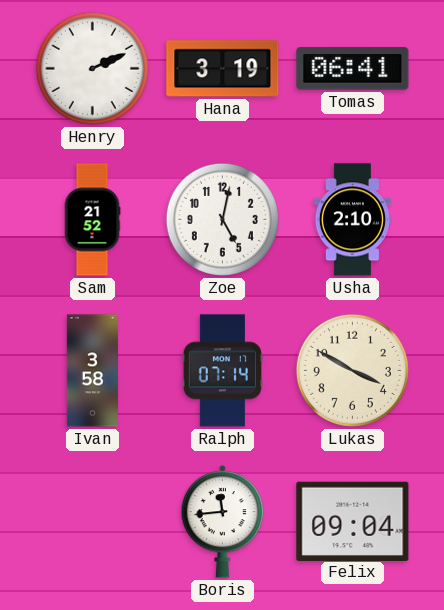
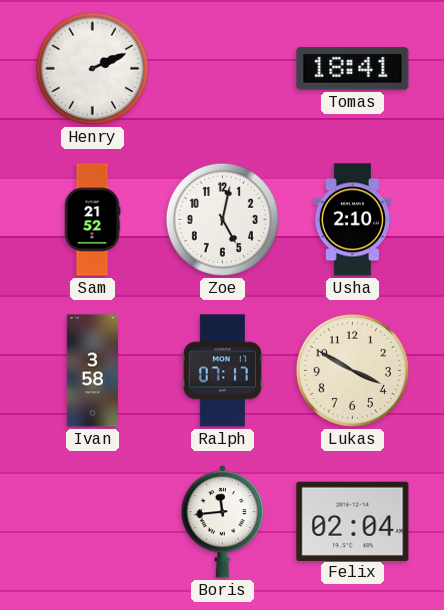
Hana: 3:19 -> none (223, 69)
Tomas: 06:41 -> 18:41 (353, 69)
Ralph: 07:14 -> 07:17 (222, 371)
Felix: 09:04 -> 02:04 (353, 521)
